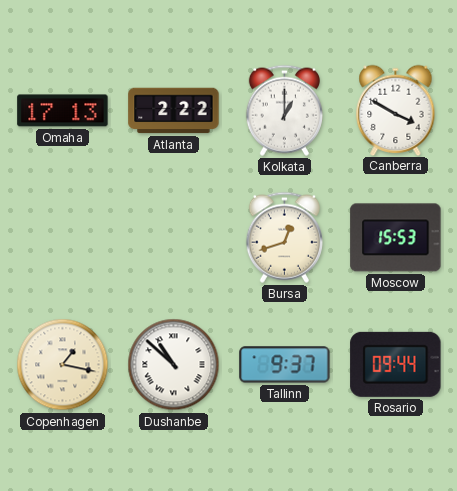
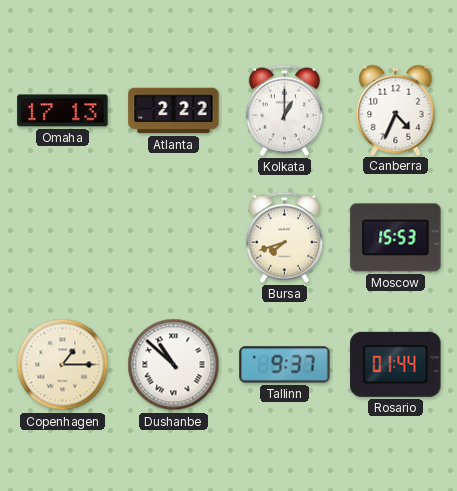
Canberra: 3:50 -> 4:34 (396, 110)
Bursa: 12:42 -> 7:42 (284, 237)
Copenhagen: 1:17 -> 1:15 (63, 365)
Rosario: 09:44 -> 01:44 (396, 364)
